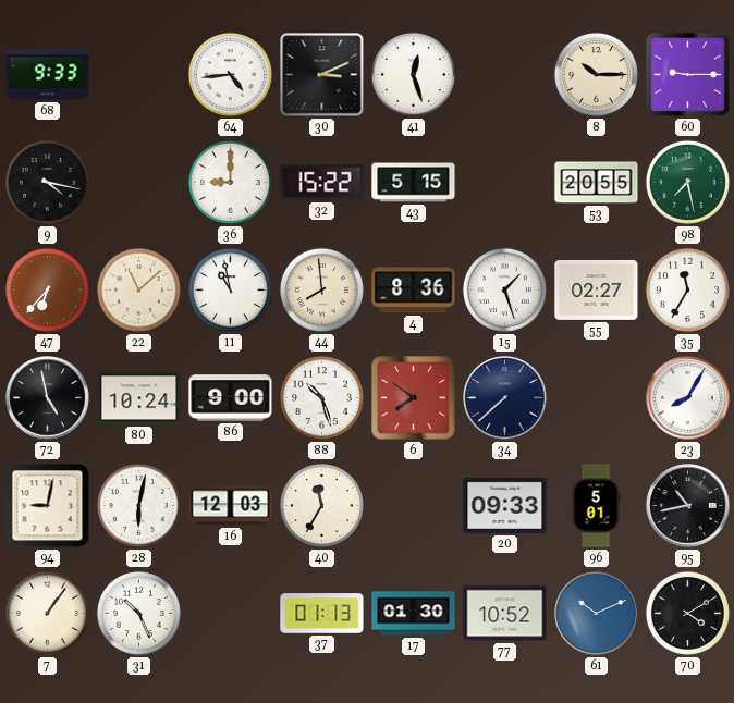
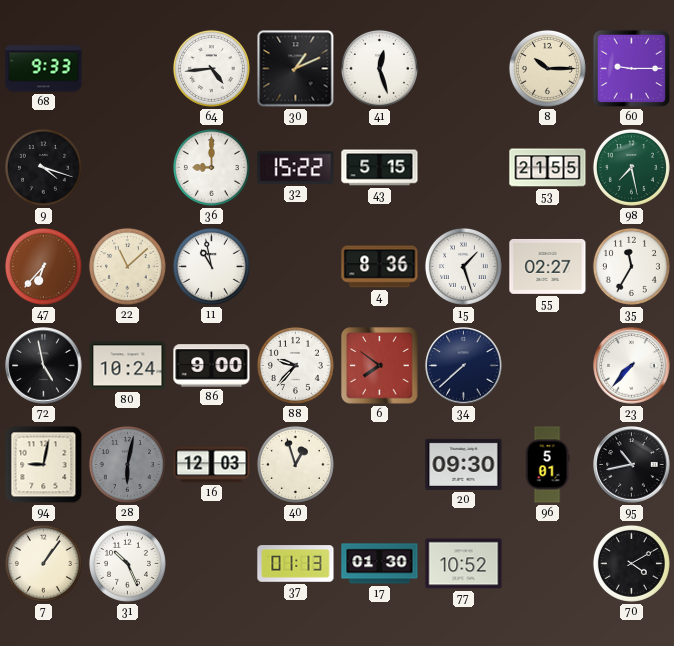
30: 3:11 -> 1:11 (296, 69)
9: 4:17 -> 4:18 (43, 167)
53: 20:55 -> 21:55 (548, 168)
44: 7:59 -> none (321, 289)
88: 10:27 -> 9:37 (295, 365)
23: 8:05 -> 7:37 (632, 366)
28 dial: white -> grey (127, 464)
40: 11:35 -> 12:57 (295, 464)
20: 09:33 -> 09:30 (464, 464)
61: 10:11 -> none (597, 614)
